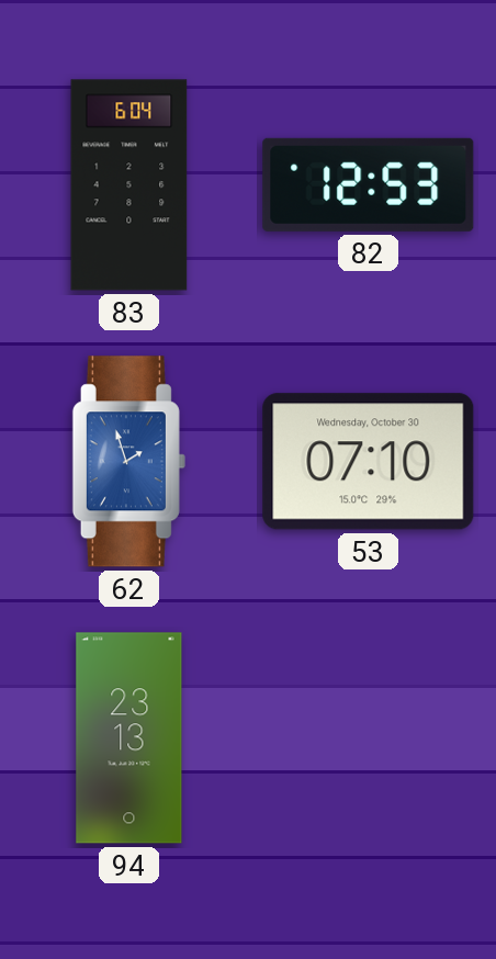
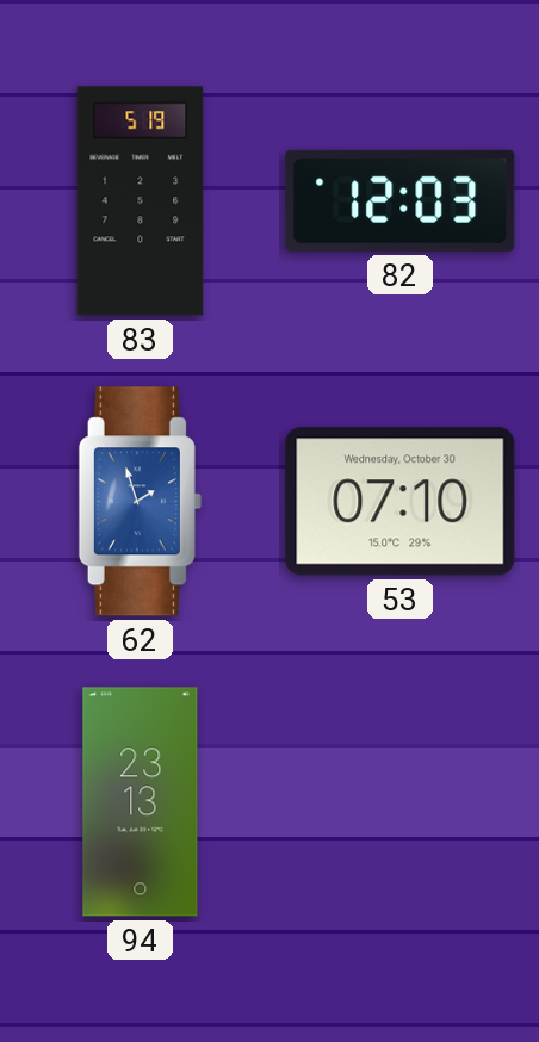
83: 6:04 -> 5:19 (141, 201)
82: 12:53 -> 12:03 (401, 200)
